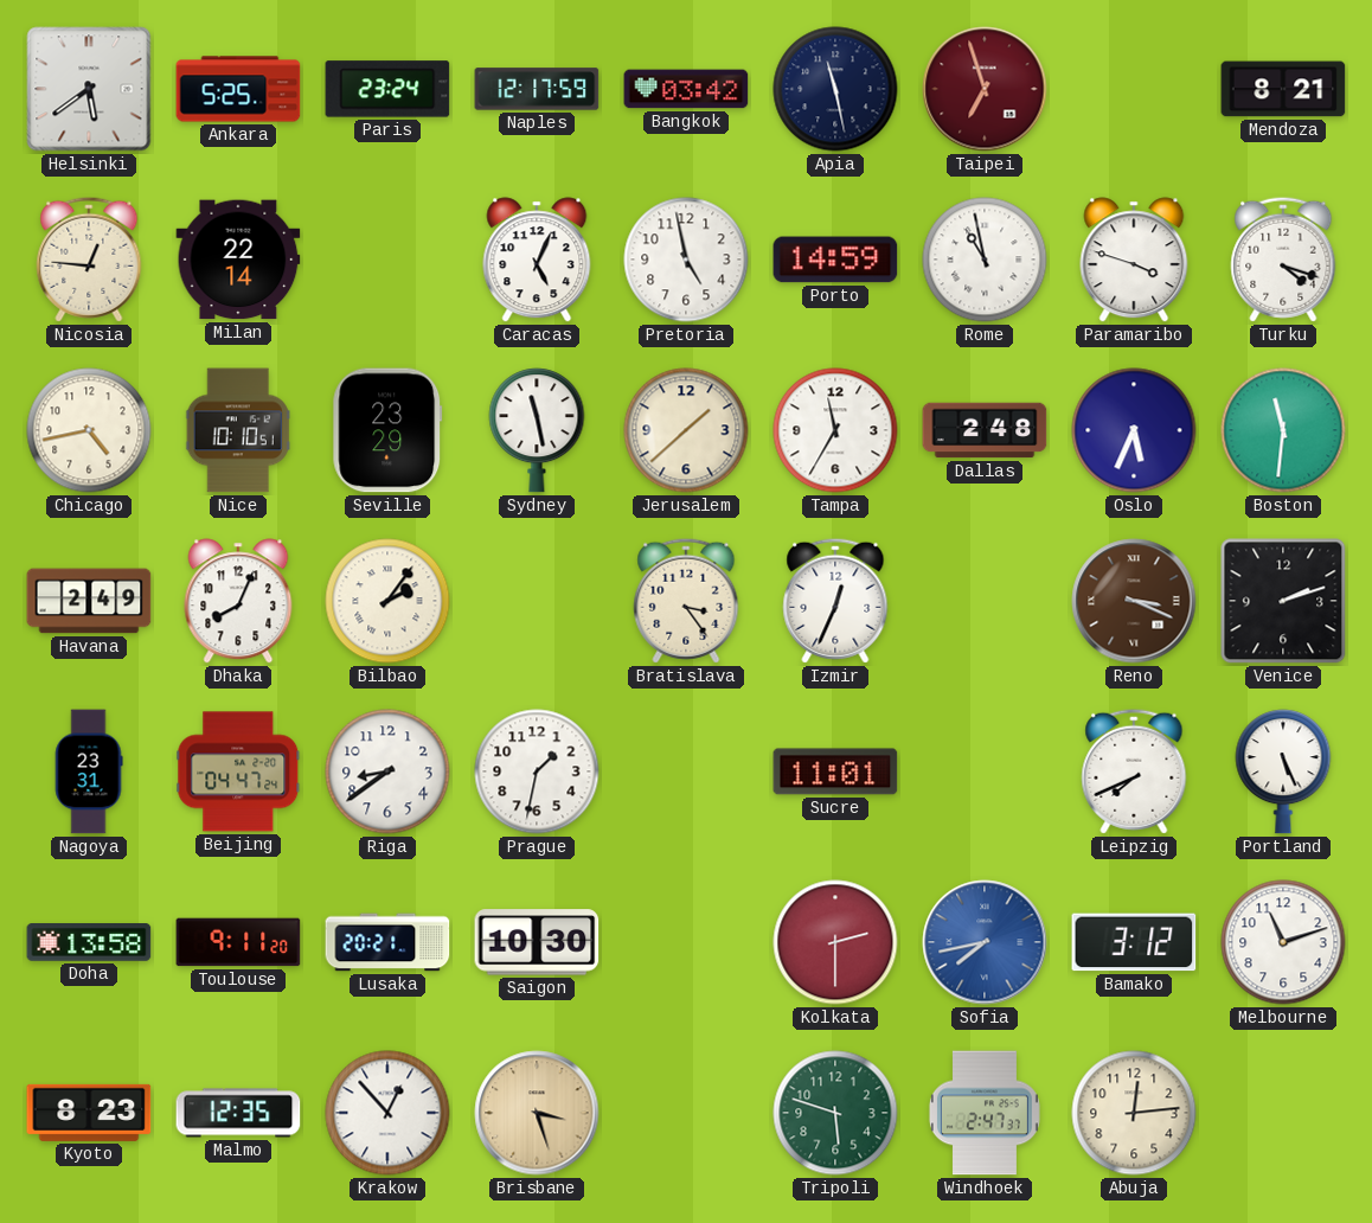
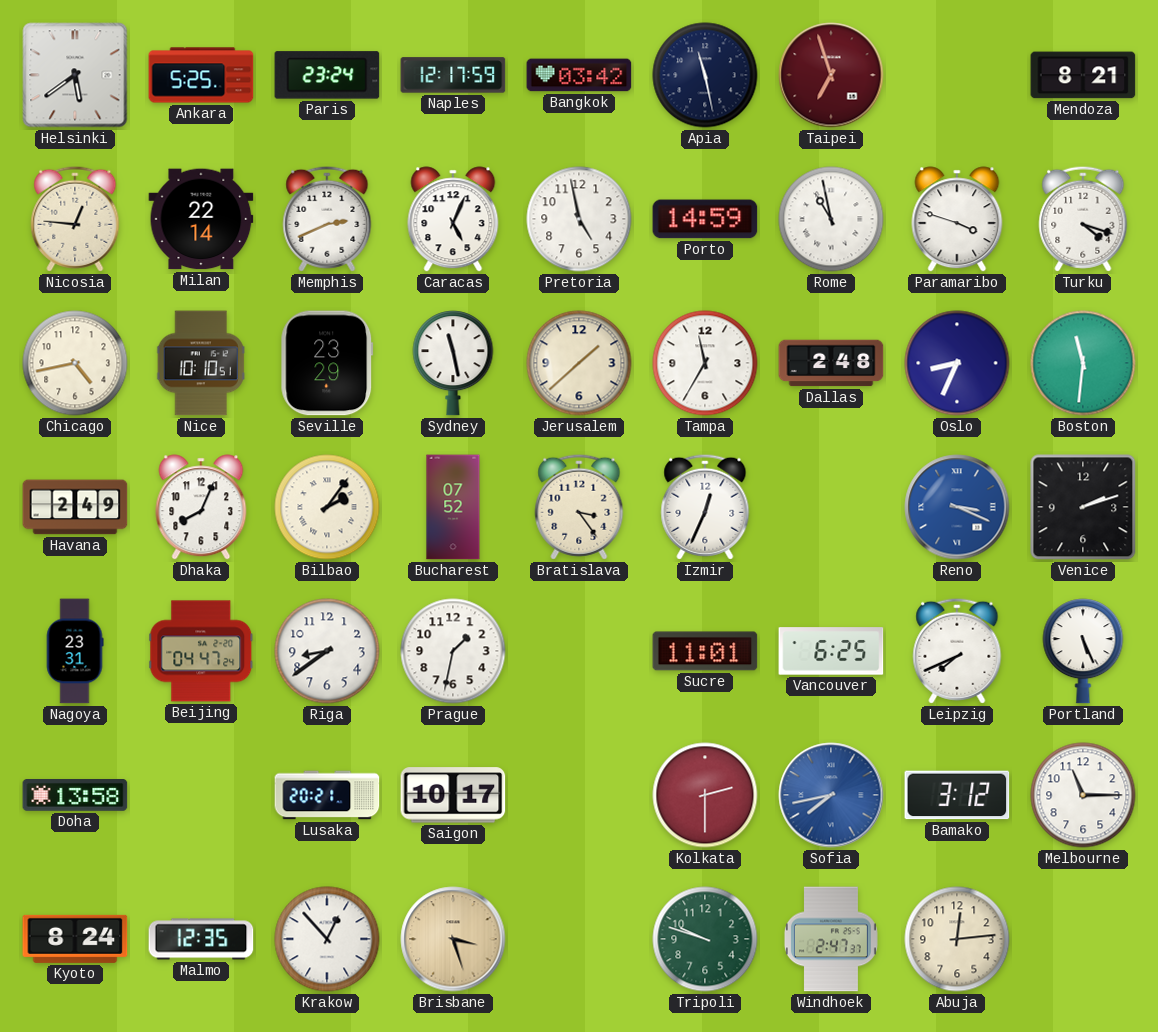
Memphis: none -> 2:41 (327, 219)
Oslo: 5:34 -> 8:34 (957, 363)
Bucharest: none -> 07:52 (453, 507)
Reno dial: brown -> blue (957, 507)
Vancouver: none -> 6:25 (831, 651)
Toulouse: 9:11 -> none (238, 942)
Saigon: 10:30 -> 10:17 (453, 795)
Melbourne: 11:12 -> 11:15 (1083, 795)
Kyoto: 8:23 -> 8:24 (75, 939)
Tripoli: 5:48 -> 9:48 (705, 939)
